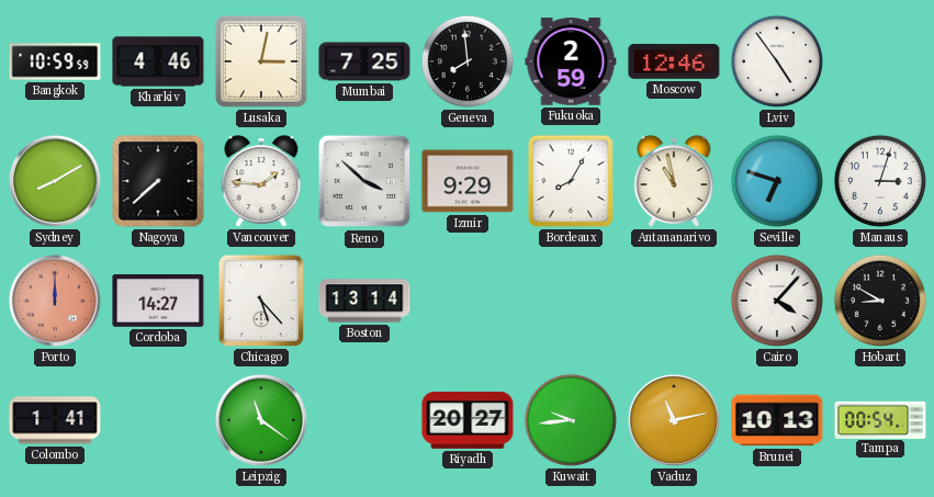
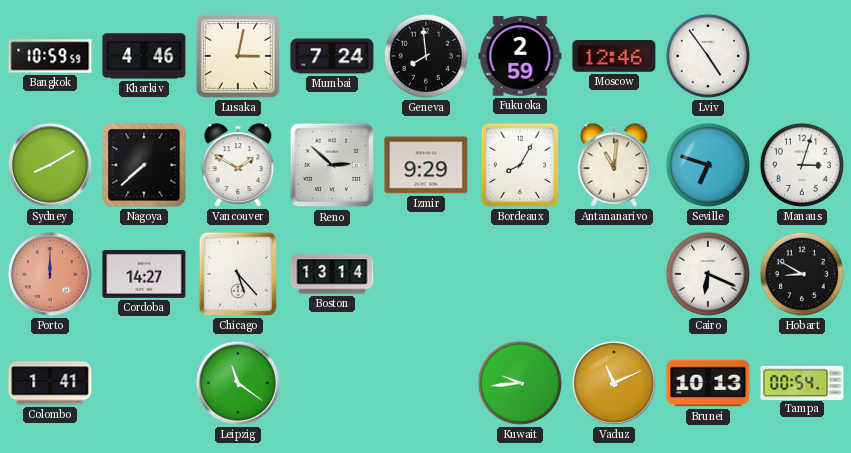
Mumbai: 7:25 -> 7:24 (332, 56)
Vancouver: 1:46 -> 1:50 (238, 165)
Reno: 3:52 -> 2:52 (332, 165)
Antananarivo: 10:58 -> 11:01 (614, 165)
Cairo: 4:07 -> 6:19 (708, 274)
Riyadh: 20:27 -> none (468, 421)
Vaduz: 11:13 -> 11:11 (614, 383)
